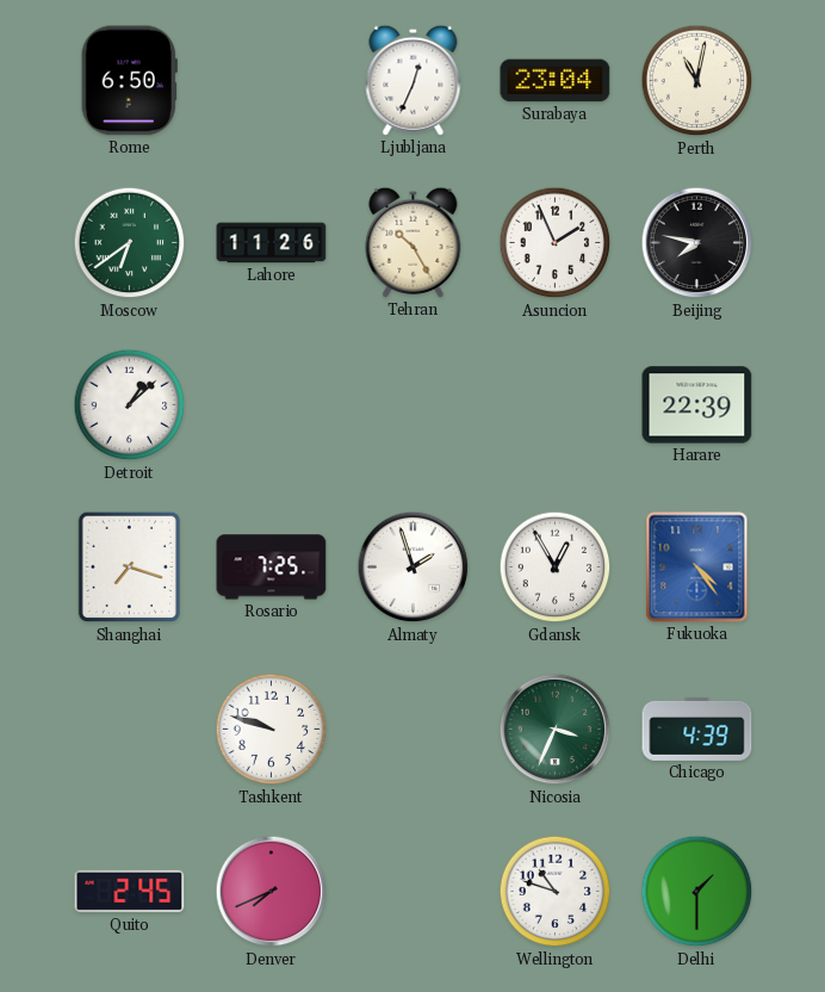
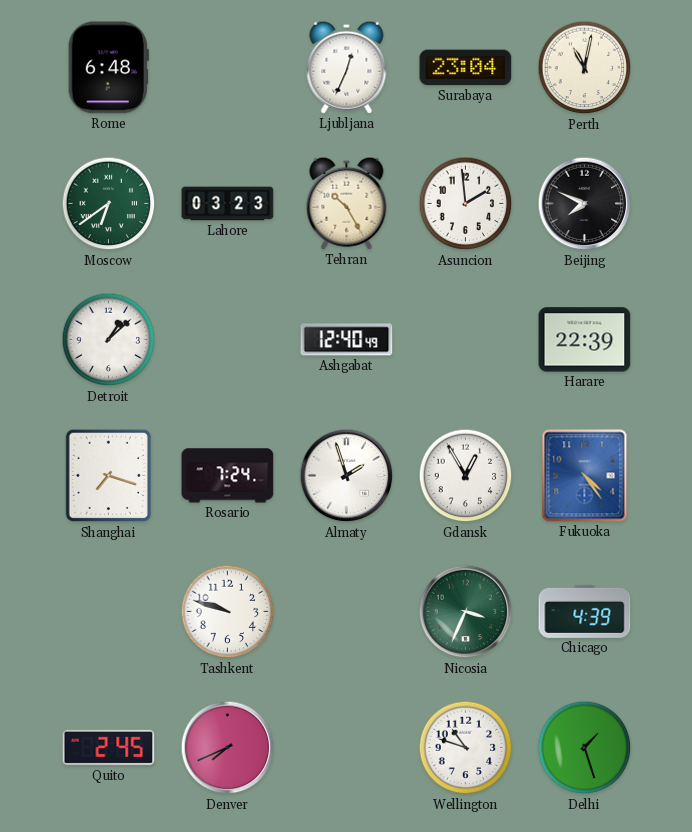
Rome: 6:50 -> 6:48 (108, 68)
Lahore: 11:26 -> 03:23 (228, 204)
Asuncion: 1:56 -> 1:59 (466, 204)
Beijing: 7:47 -> 7:49 (585, 204)
Ashgabat: none -> 12:40 (347, 340)
Rosario: 7:25 -> 7:24 (228, 476)
Delhi: 1:30 -> 1:27 (585, 748)
